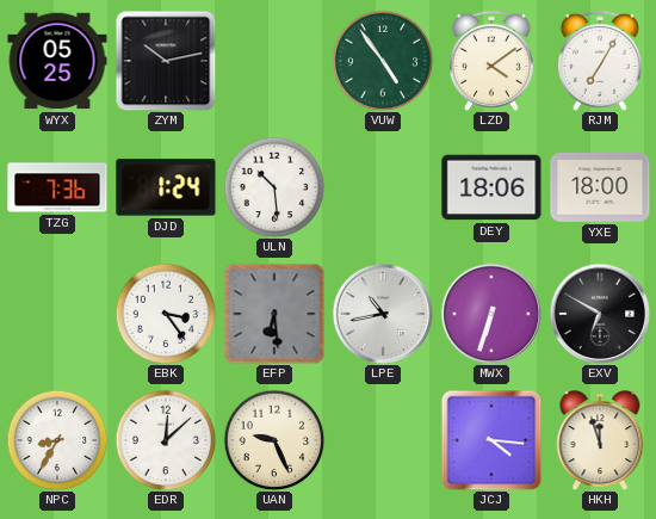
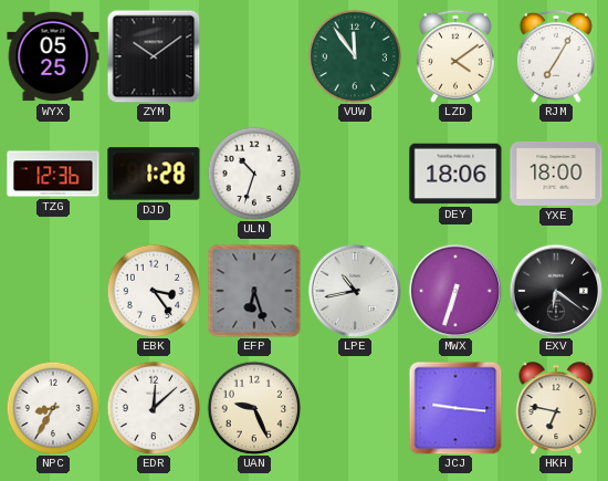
ZYM: 10:13 -> 10:09 (154, 56)
VUW: 4:54 -> 11:54 (355, 56)
TZG: 7:36 -> 12:36 (53, 174)
DJD: 1:24 -> 1:28 (154, 174)
ULN: 10:29 -> 10:33 (254, 174)
EFP: 6:29 -> 6:27 (254, 291)
EXV: 6:50 -> 6:21 (555, 290)
JCJ: 4:16 -> 9:16 (455, 408)
HKH: 11:57 -> 6:47 (556, 408)
